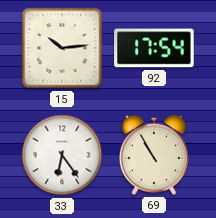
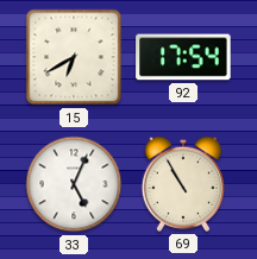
15: 10:14 -> 6:40 (74, 57)
33: 6:24 -> 5:04 (74, 184)
